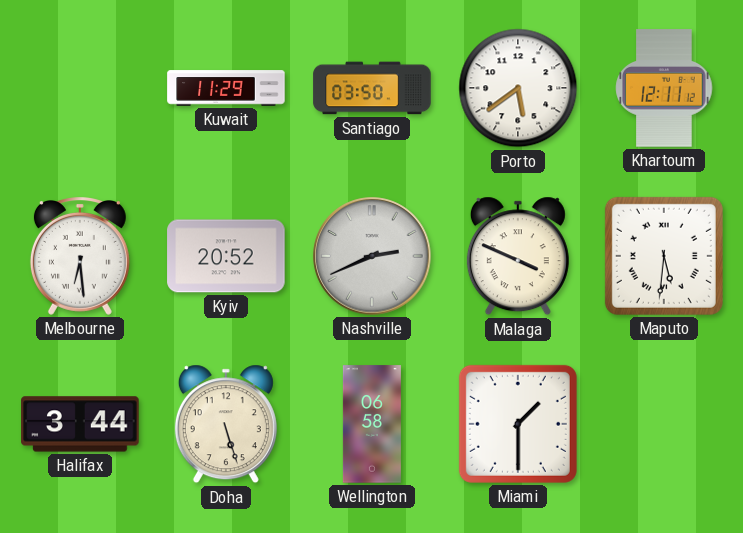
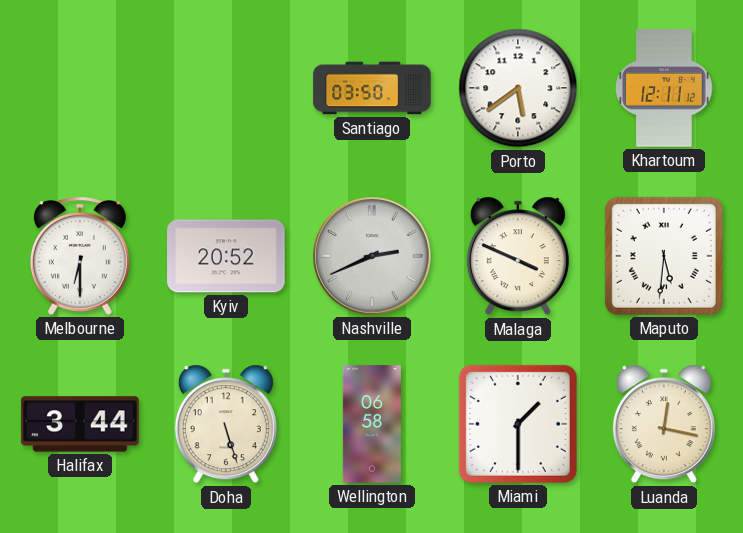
Kuwait: 11:29 -> none (226, 88)
Melbourne: 6:29 -> 6:30 (80, 257)
Luanda: none -> 12:17 (664, 424)
